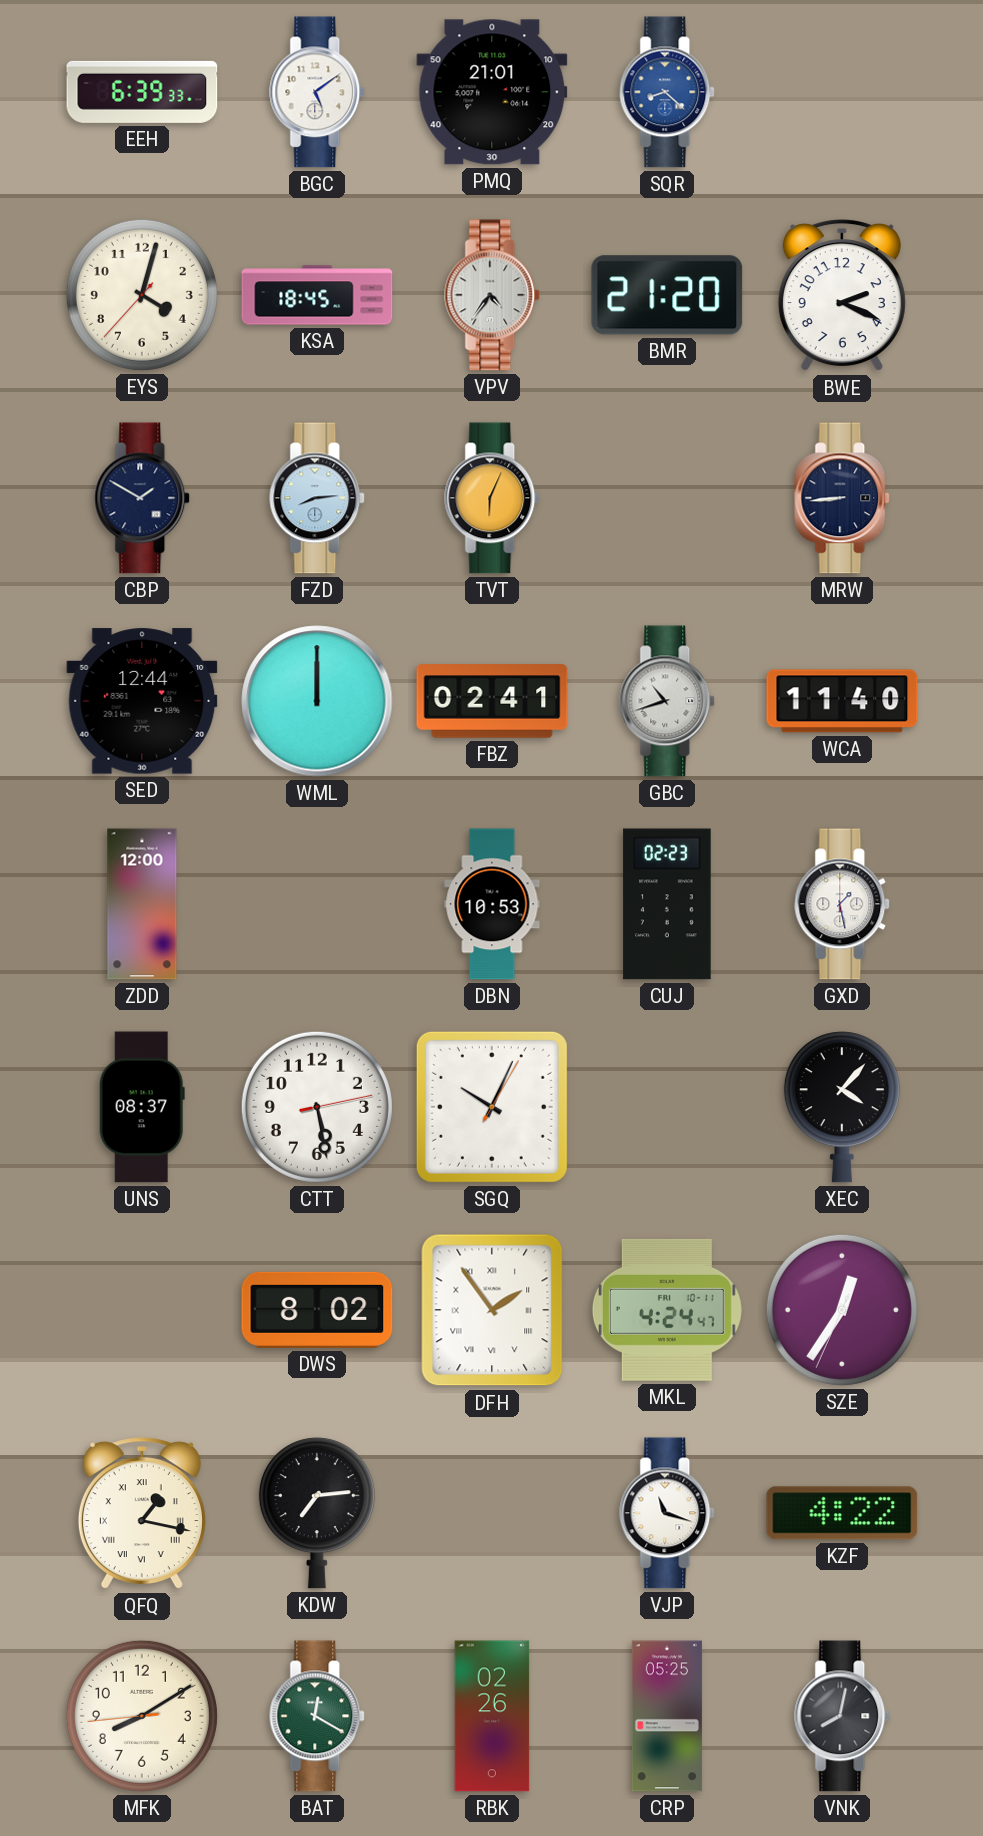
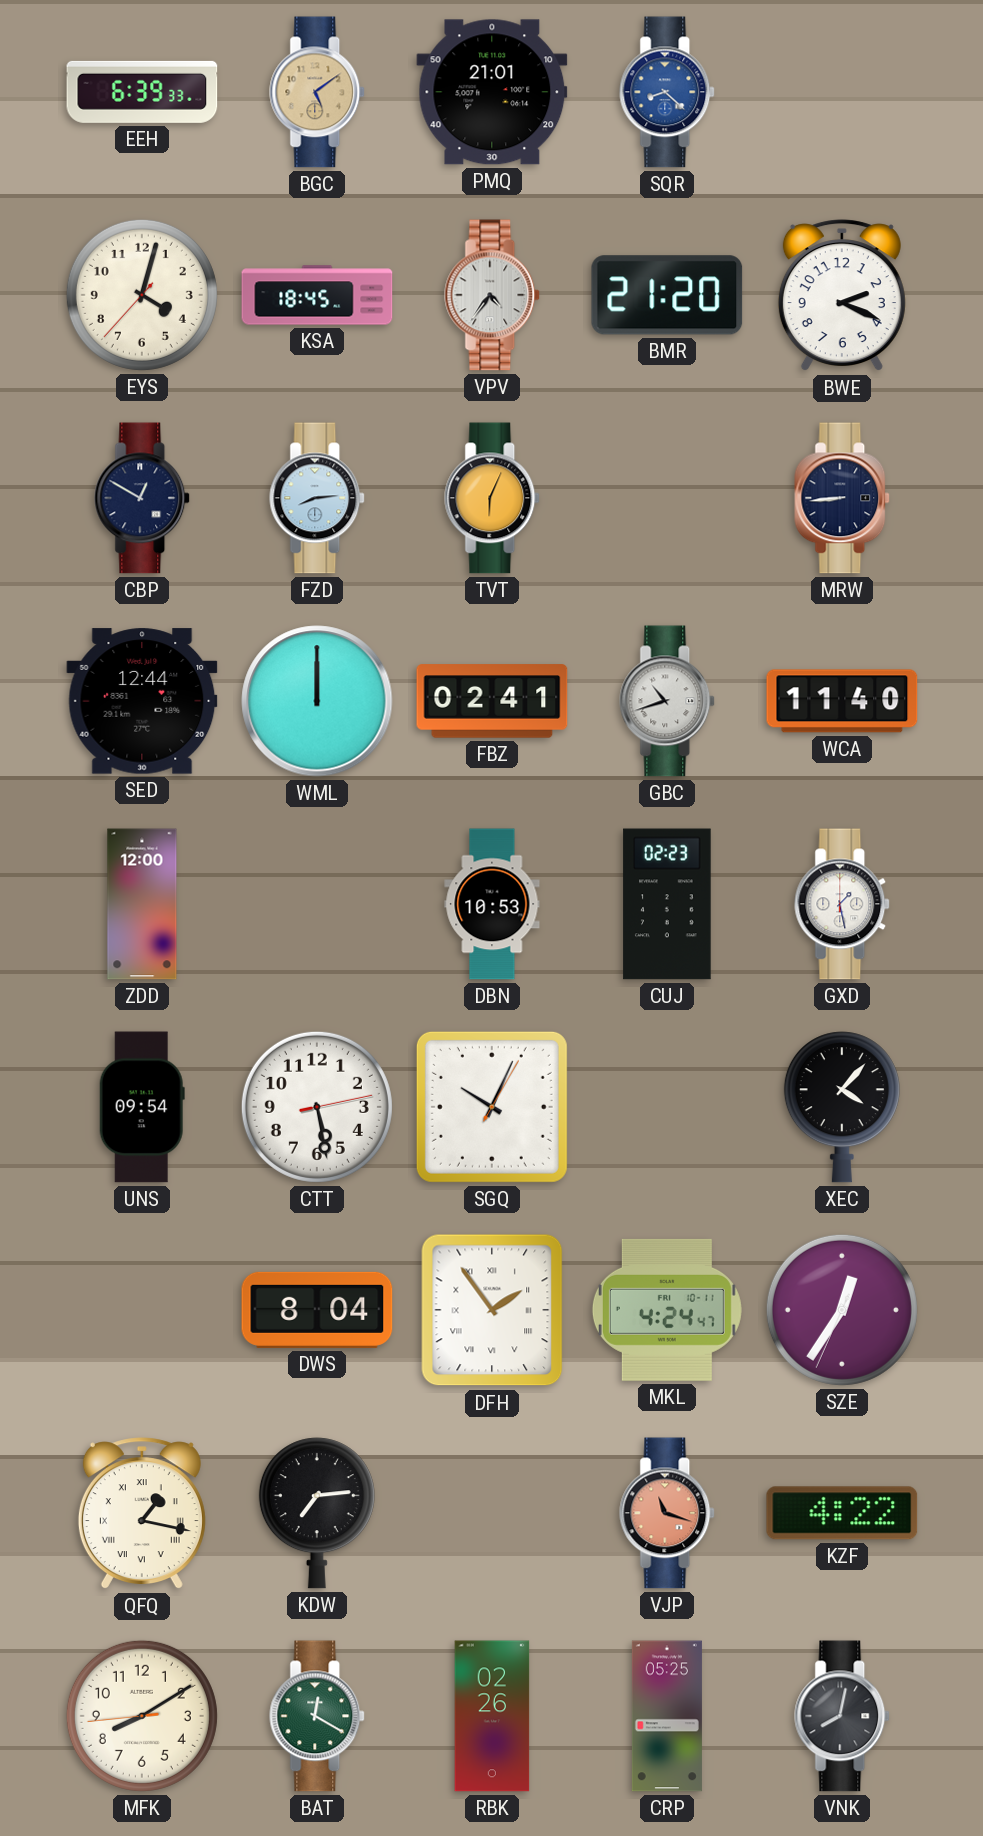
BGC dial: white -> champagne (318, 92)
CBP: 1:50 -> 12:50 (143, 498)
UNS: 08:37 -> 09:54 (142, 1107)
DWS: 8:02 -> 8:04 (317, 1310)
VJP dial: white -> salmon (668, 1513)
